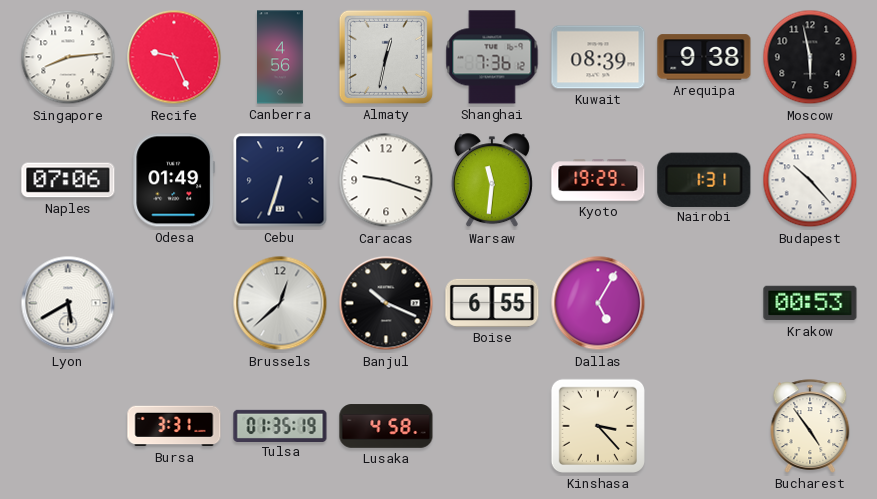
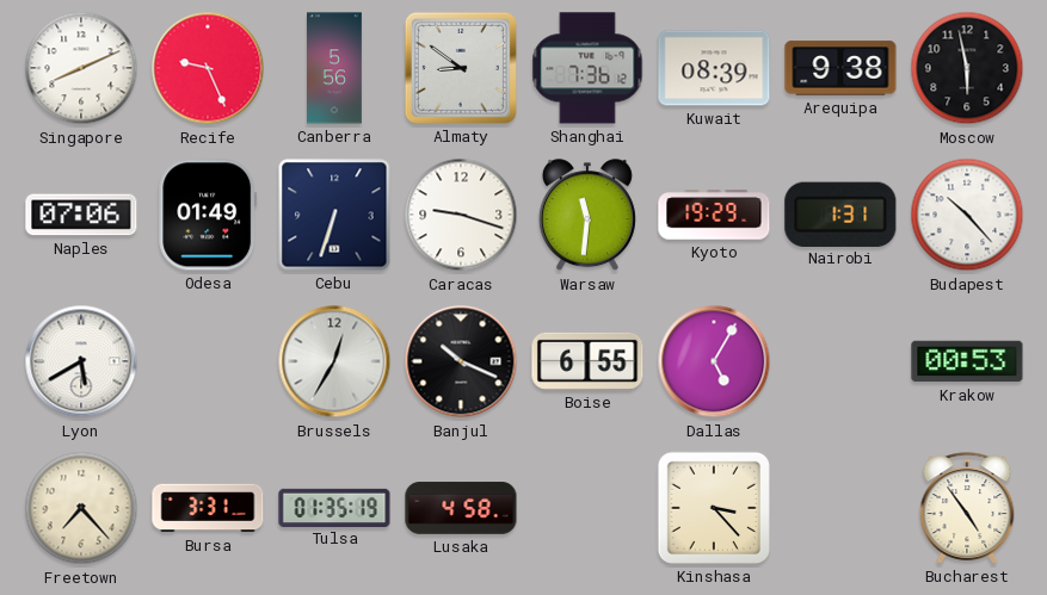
Singapore: 8:14 -> 8:11 (81, 68)
Canberra: 4:56 -> 5:56 (335, 68)
Almaty: 12:32 -> 8:51 (461, 68)
Brussels: 12:38 -> 12:35 (334, 361)
Freetown: none -> 7:23 (81, 508)
